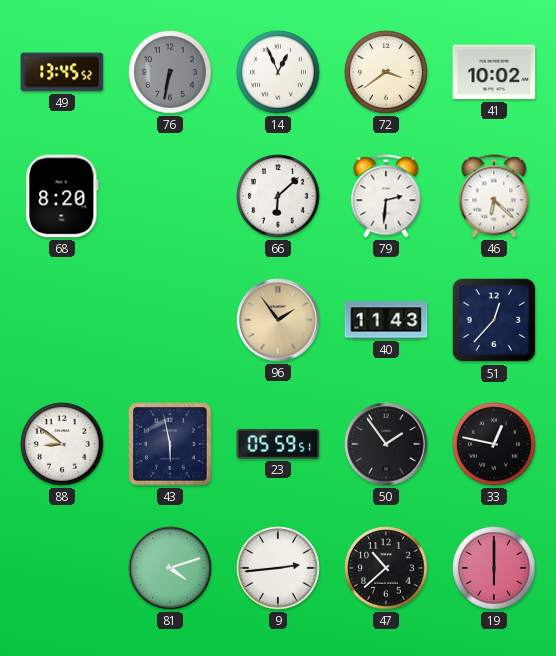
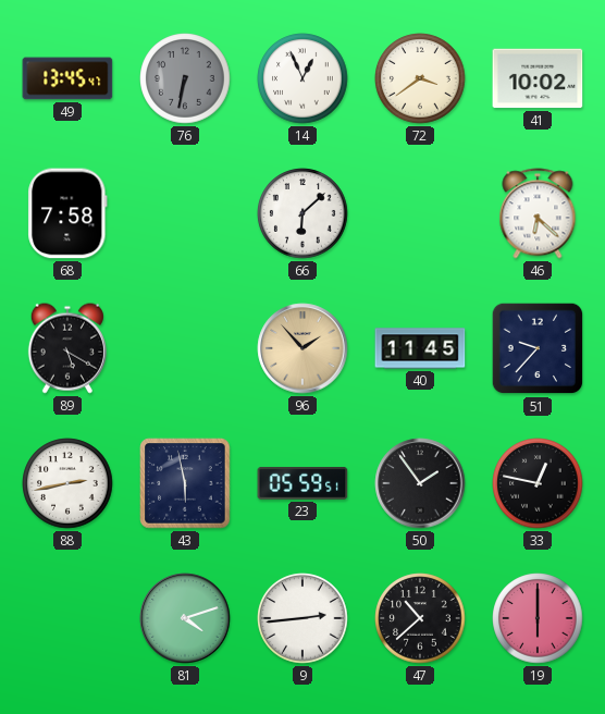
49: 13:45:52 -> 13:45:47 (67, 78)
68: 8:20 -> 7:58 (67, 213)
79: 2:31 -> none (386, 196)
89: none -> 5:20 (67, 348)
96: 1:54 -> 1:53 (302, 348)
40: 11:43 -> 11:45 (420, 348)
51: 12:37 -> 9:37 (538, 348)
88: 8:51 -> 2:43 (67, 483)
